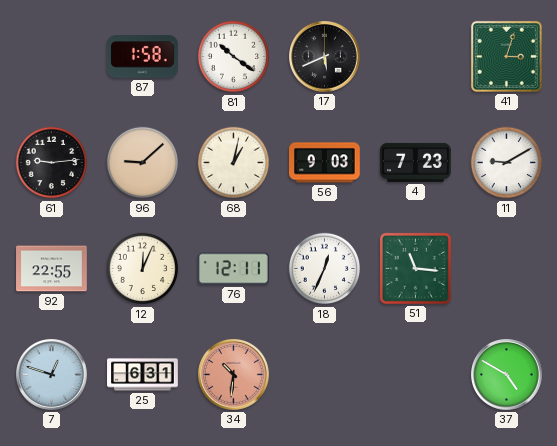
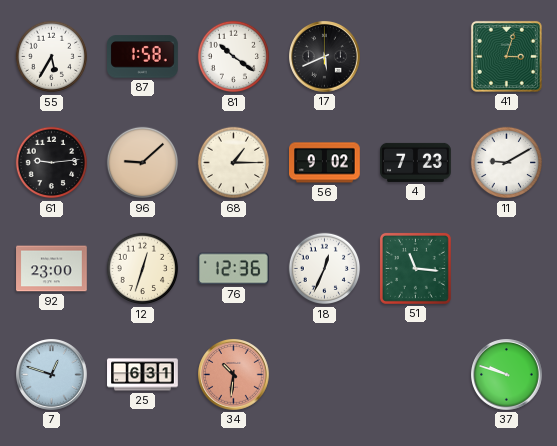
55: none -> 5:35 (52, 57)
68: 1:02 -> 1:15 (234, 163)
56: 9:03 -> 9:02 (325, 163)
92: 22:55 -> 23:00 (52, 269)
12: 12:04 -> 12:33 (143, 269)
76: 12:11 -> 12:36 (234, 269)
37: 4:50 -> 9:48 (507, 375)
